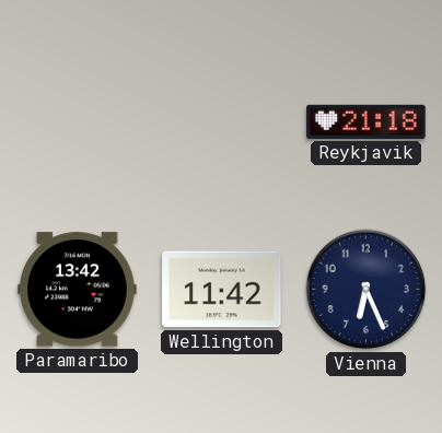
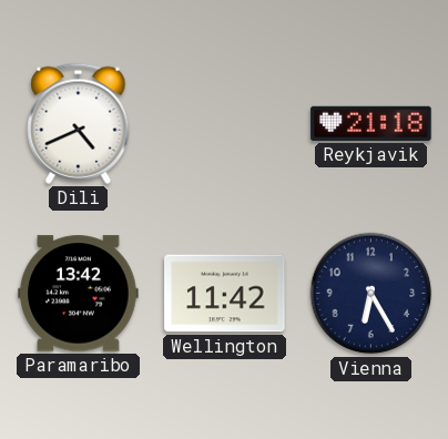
Dili: none -> 4:41 (79, 123)
Vienna: 6:26 -> 6:25 (371, 294)
